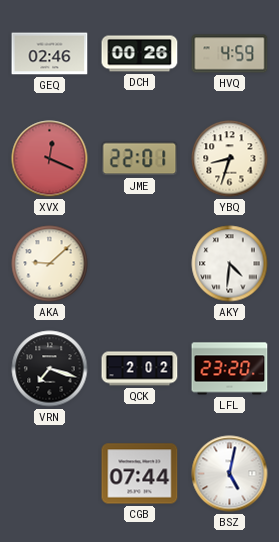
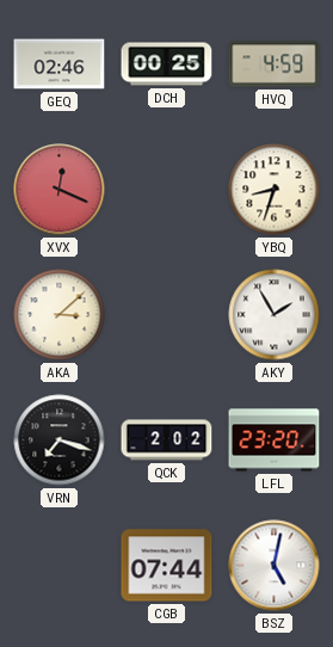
DCH: 00:26 -> 00:25 (167, 64)
JME: 22:01 -> none (140, 159)
AKA: 9:08 -> 3:08 (60, 315)
AKY: 4:31 -> 1:55 (275, 315)
